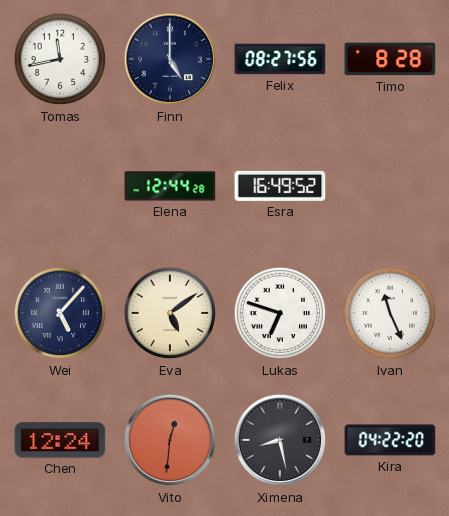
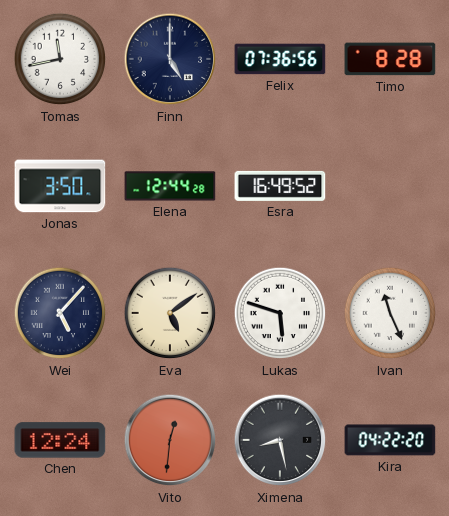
Felix: 08:27 -> 07:36 (280, 59)
Jonas: none -> 3:50 (60, 186)
Lukas: 6:48 -> 5:48 (280, 313)
